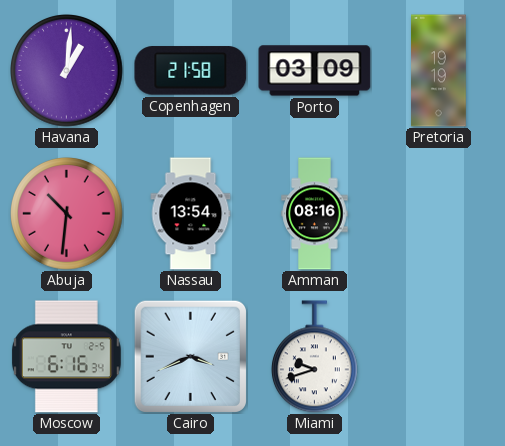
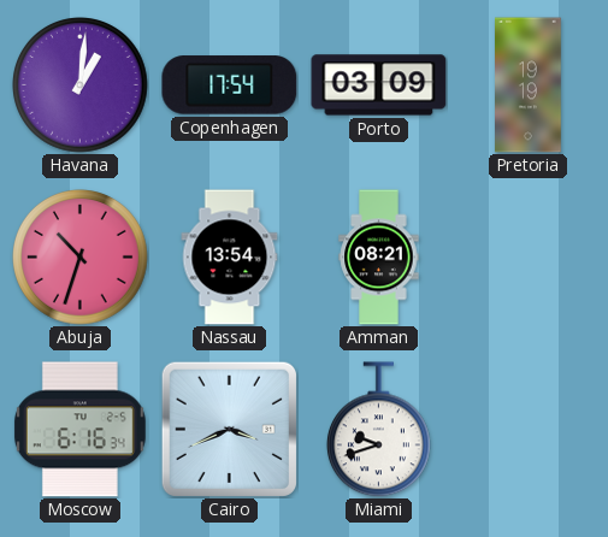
Copenhagen: 21:58 -> 17:54 (230, 85)
Abuja: 10:31 -> 10:33 (81, 258)
Amman: 08:16 -> 08:21 (379, 258)
